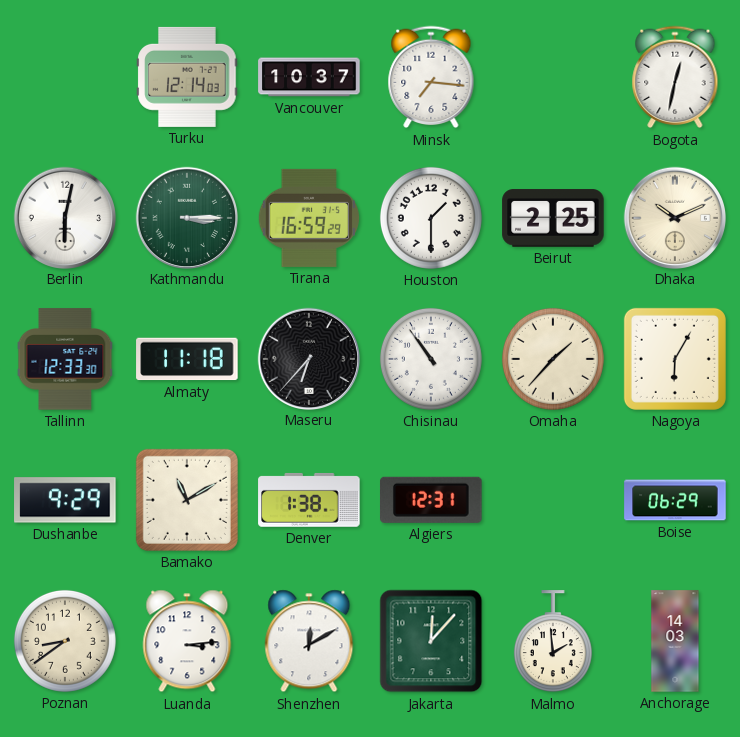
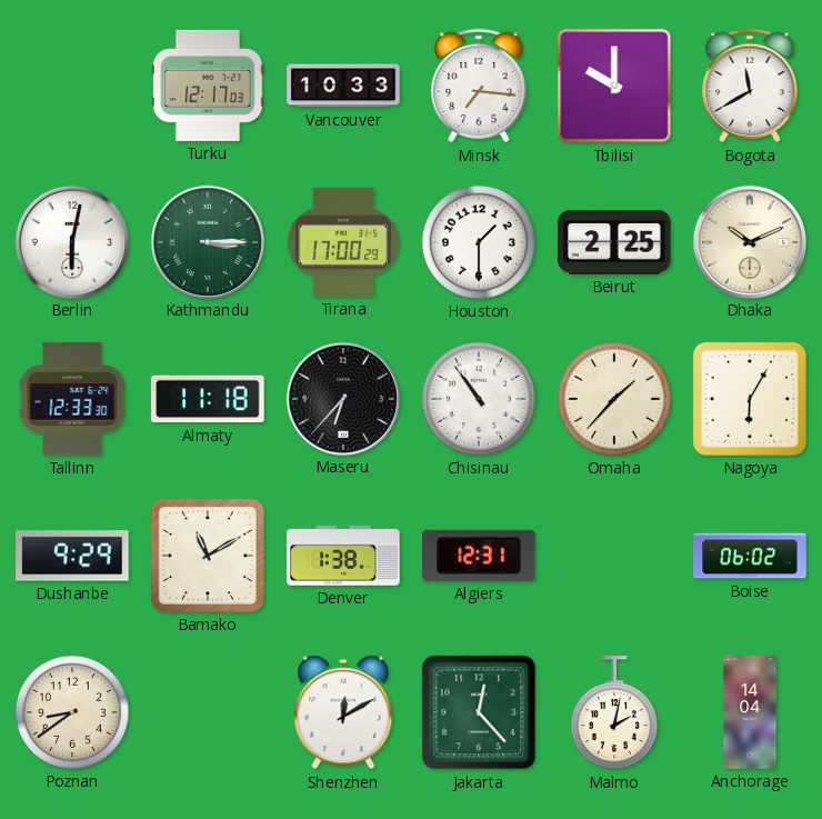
Turku: 12:14 -> 12:17 (208, 86)
Vancouver: 10:37 -> 10:33 (343, 86)
Tbilisi: none -> 10:00 (614, 86)
Bogota: 12:32 -> 11:40 (750, 86)
Tirana: 16:59 -> 17:00 (343, 242)
Boise: 06:29 -> 06:02 (750, 556)
Luanda: 3:14 -> none (187, 641)
Jakarta: 12:07 -> 12:23 (479, 712)
Malmo: 1:59 -> 2:02 (614, 713)
Anchorage: 14:03 -> 14:04 (750, 712)
